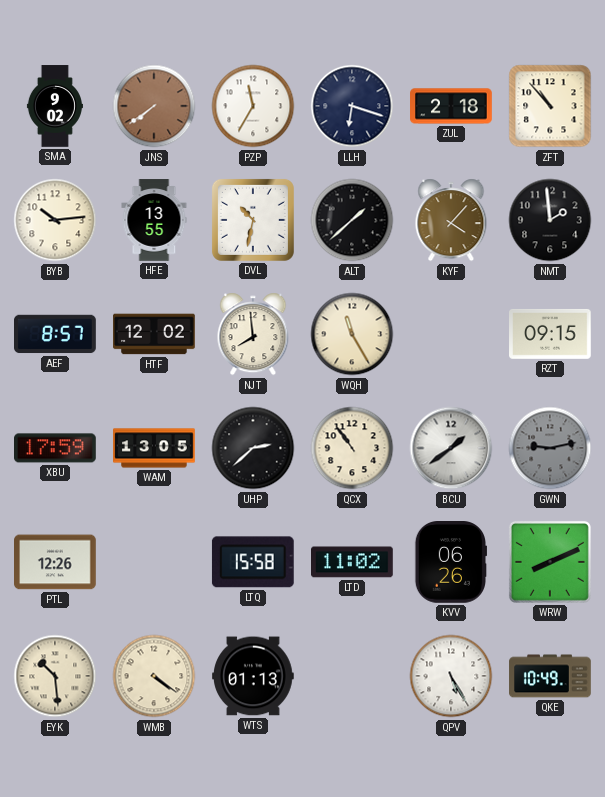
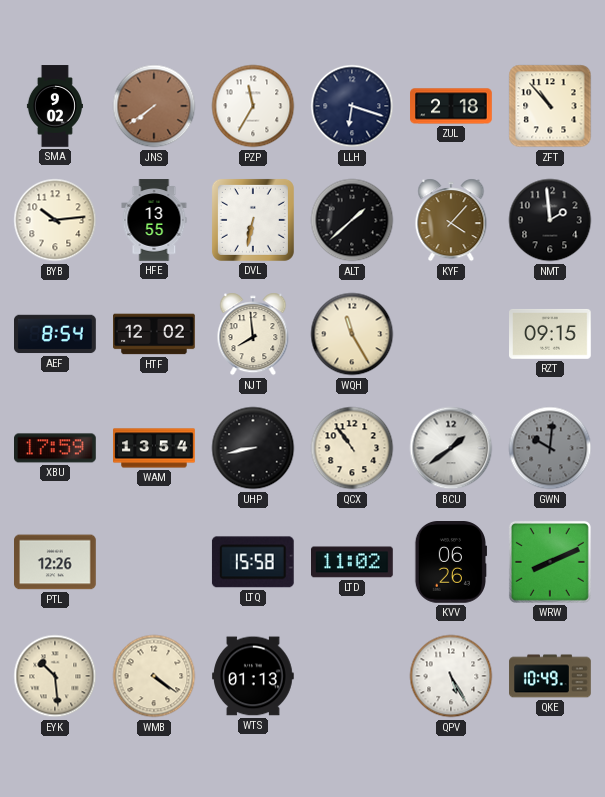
DVL: 10:32 -> 6:32 (253, 220)
AEF: 8:57 -> 8:54 (55, 334)
WAM: 13:05 -> 13:54 (154, 448)
UHP: 2:38 -> 8:43 (253, 448)
GWN: 9:13 -> 10:01 (550, 448)
